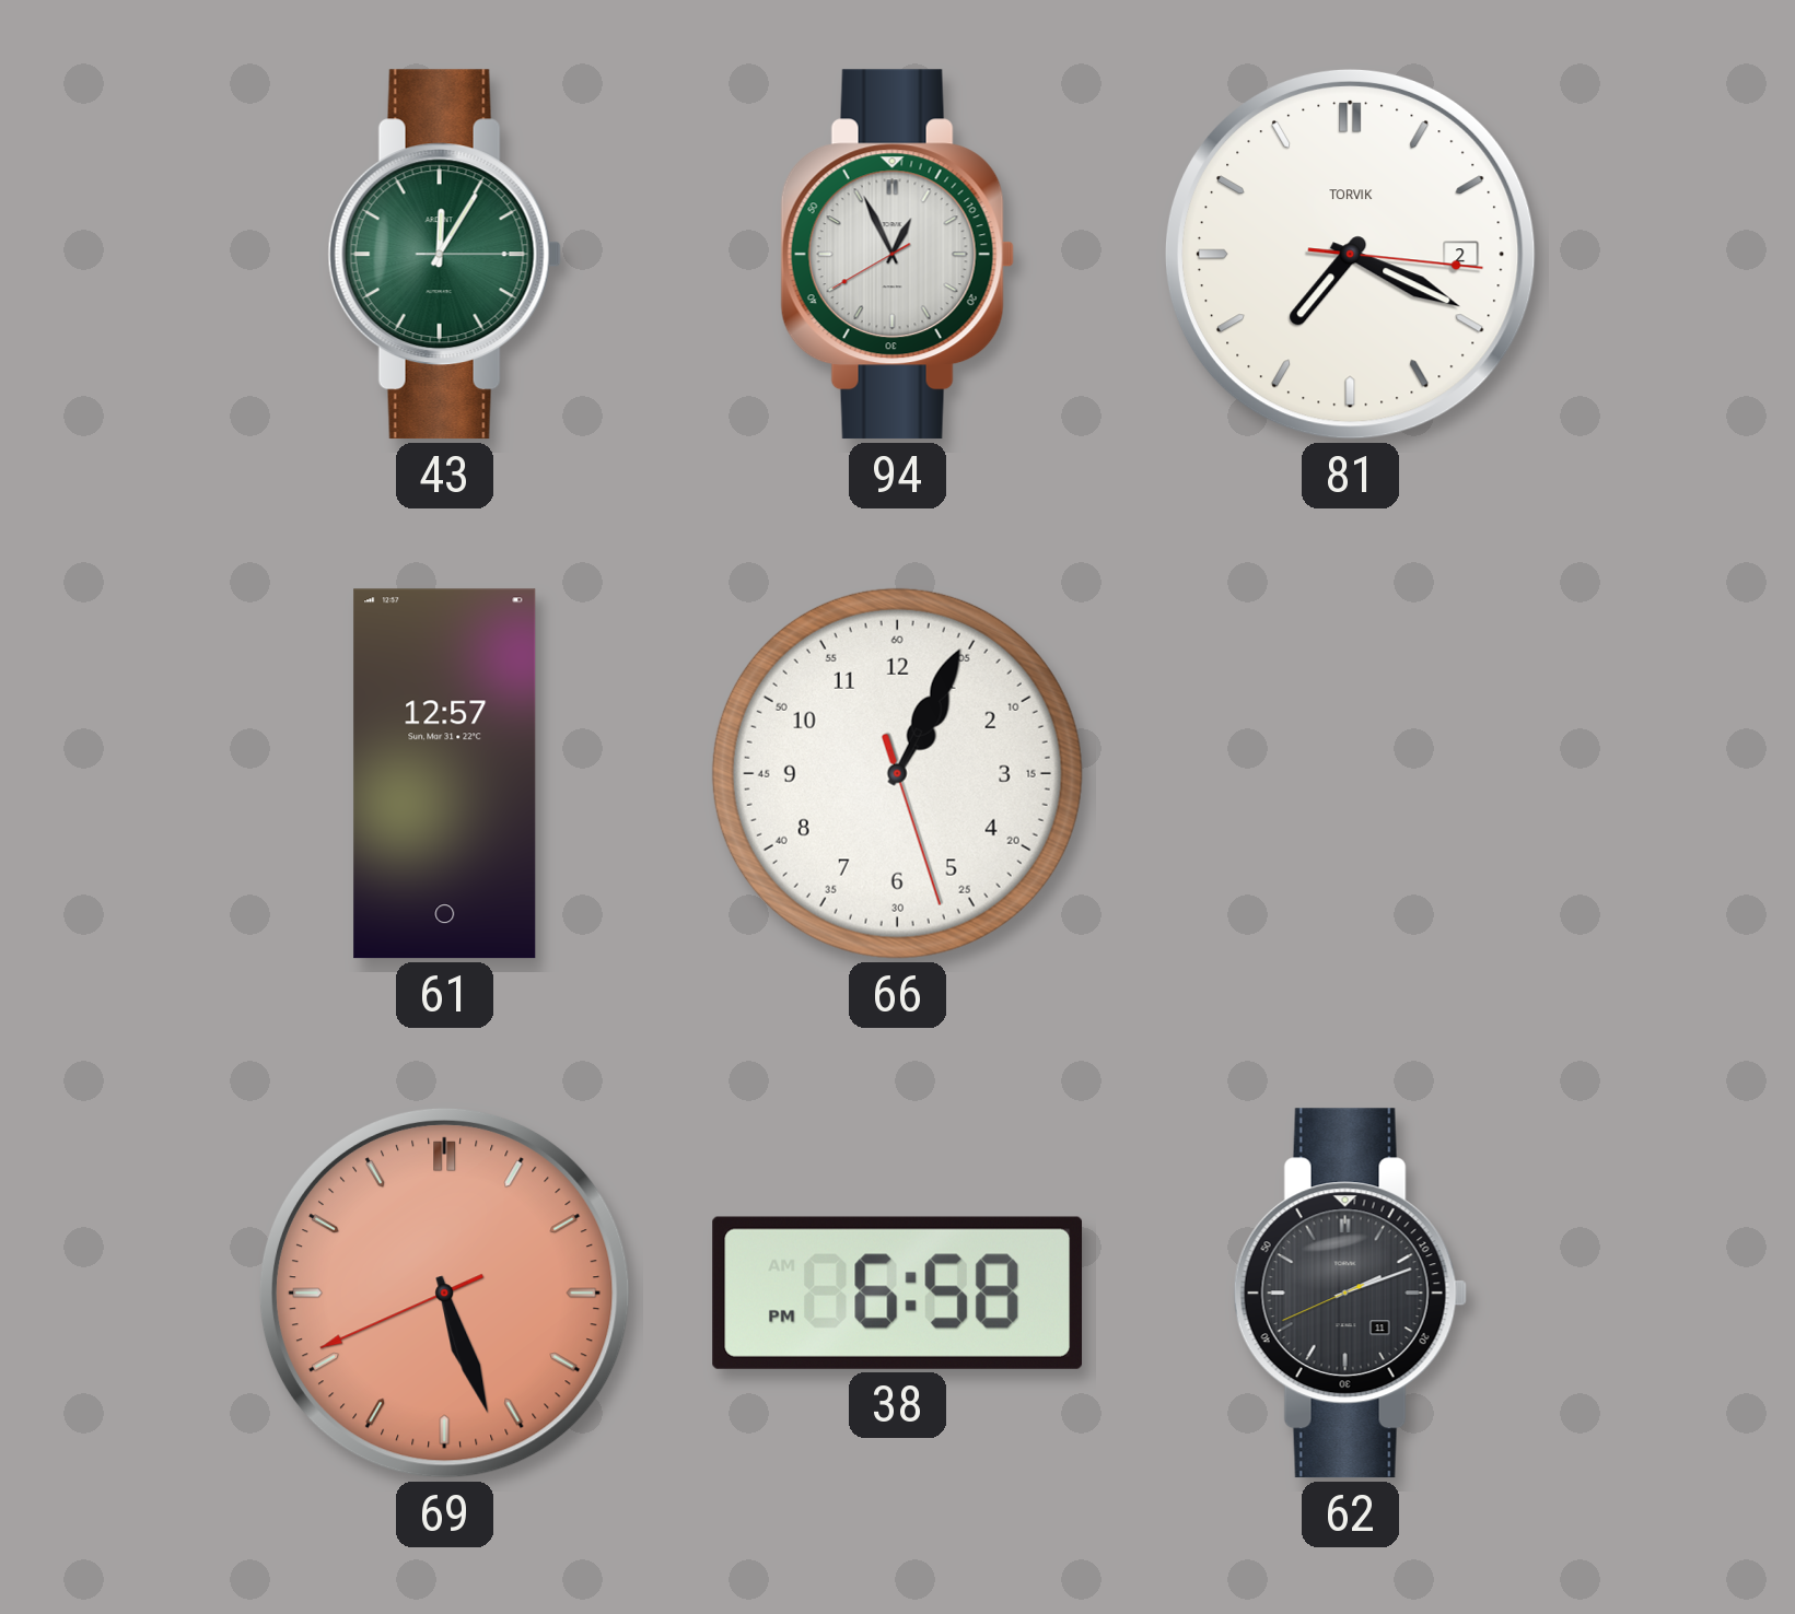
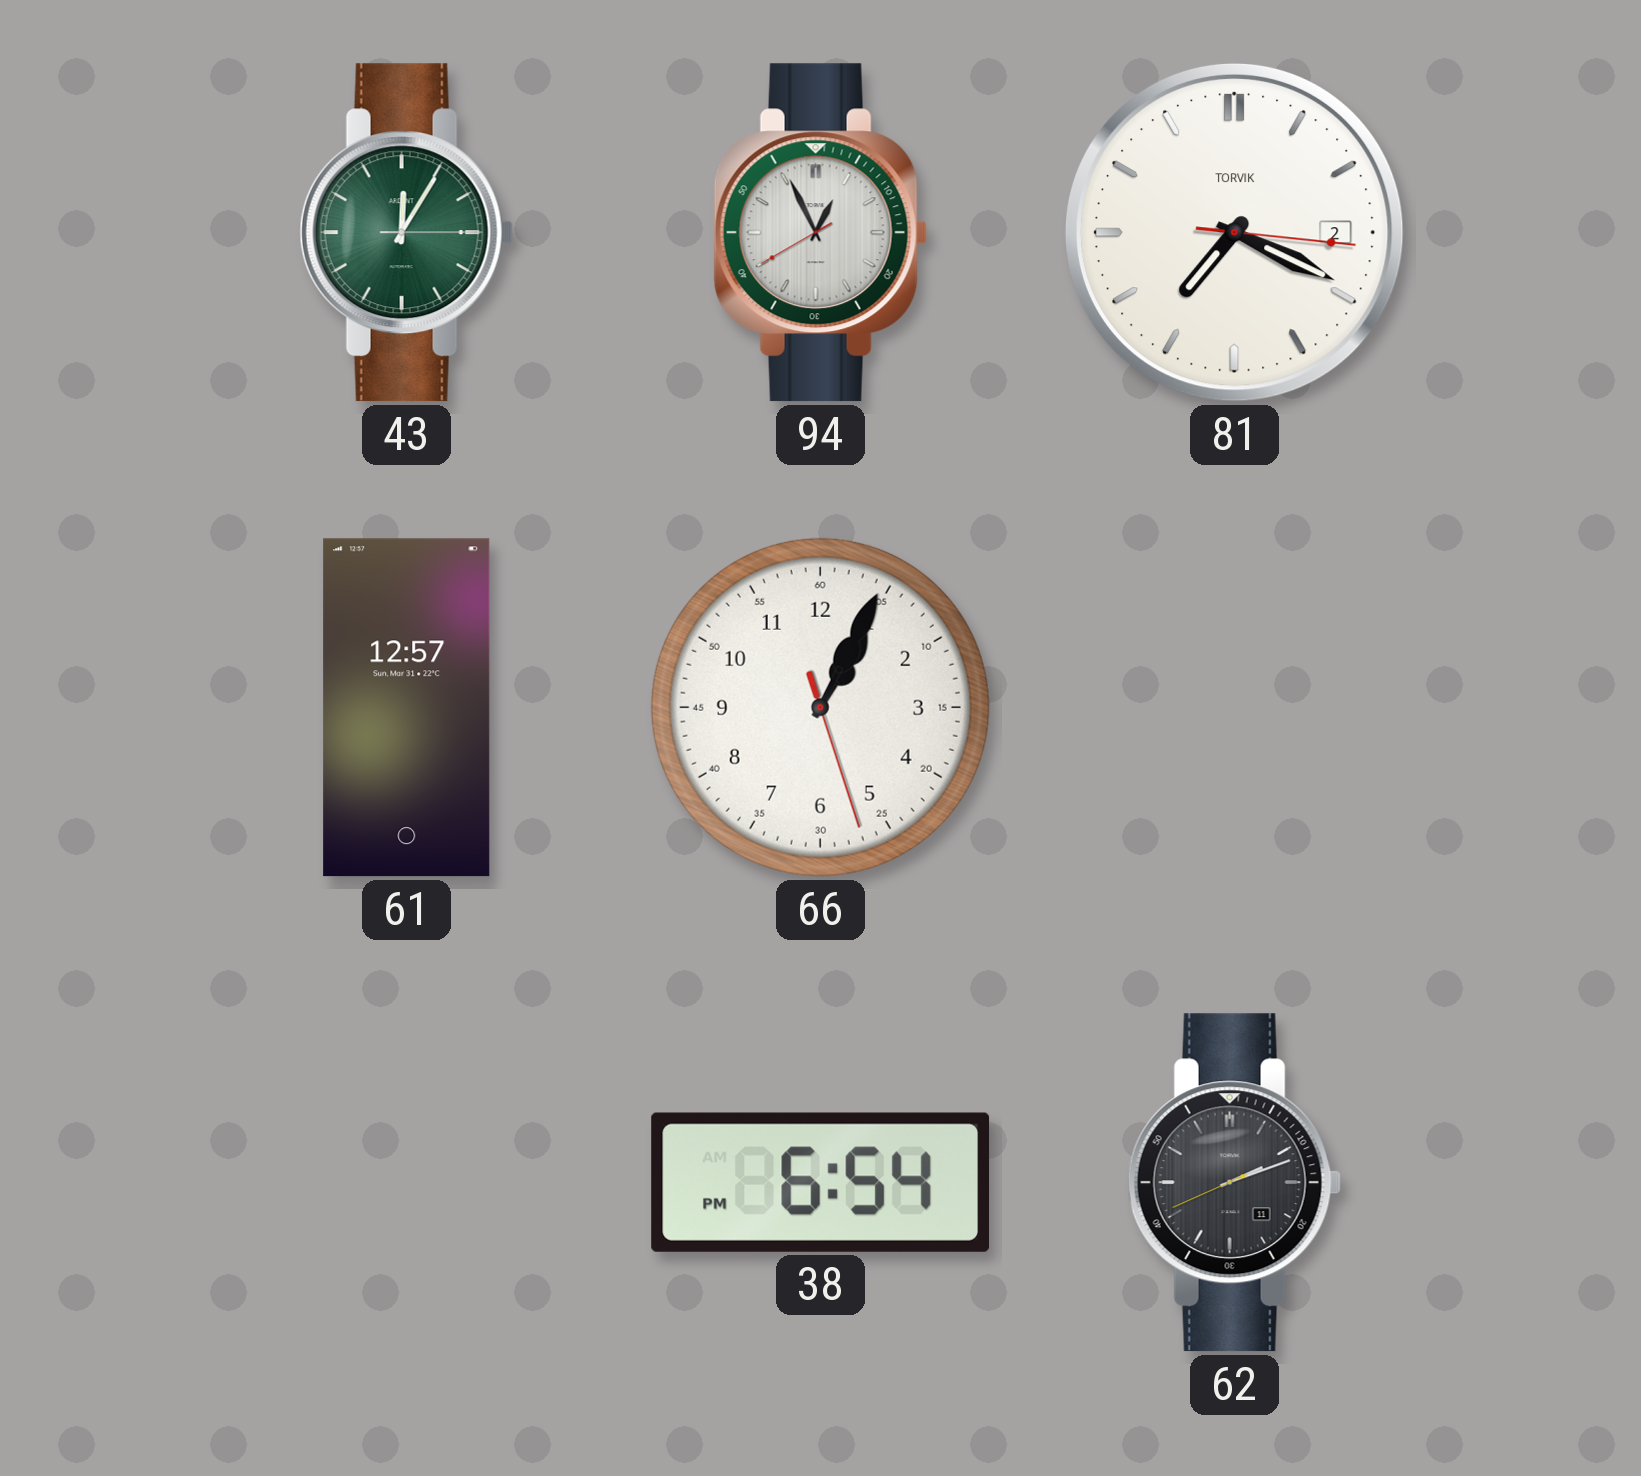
69: 5:26 -> none (444, 1293)
38: 6:58 -> 6:54 (821, 1182)
